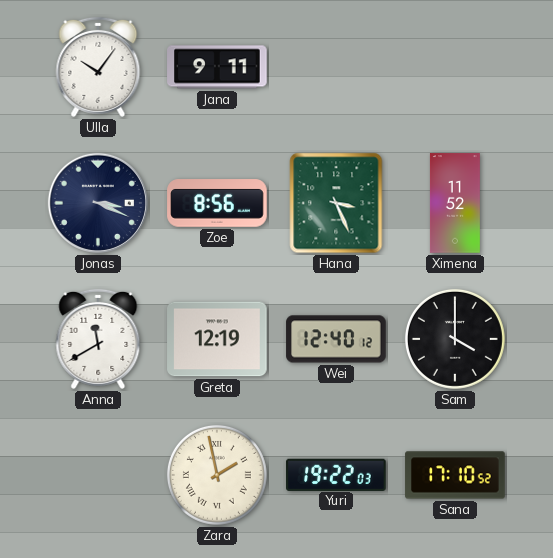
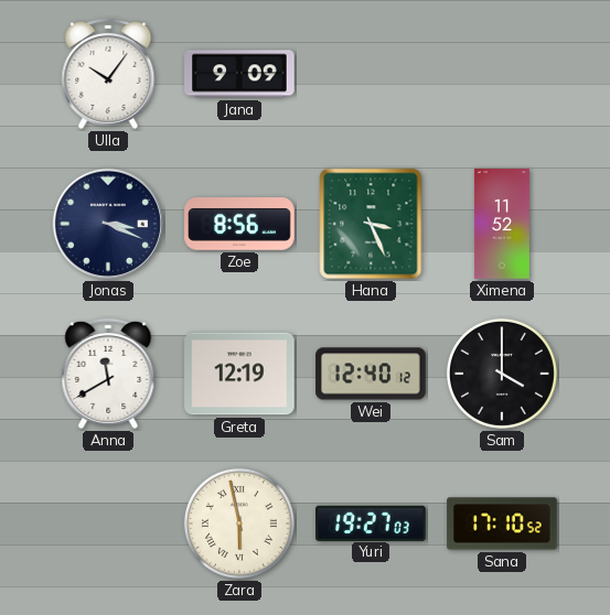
Jana: 9:11 -> 9:09 (239, 74)
Zara: 1:58 -> 5:58 (239, 524)
Yuri: 19:22 -> 19:27 (371, 522)
